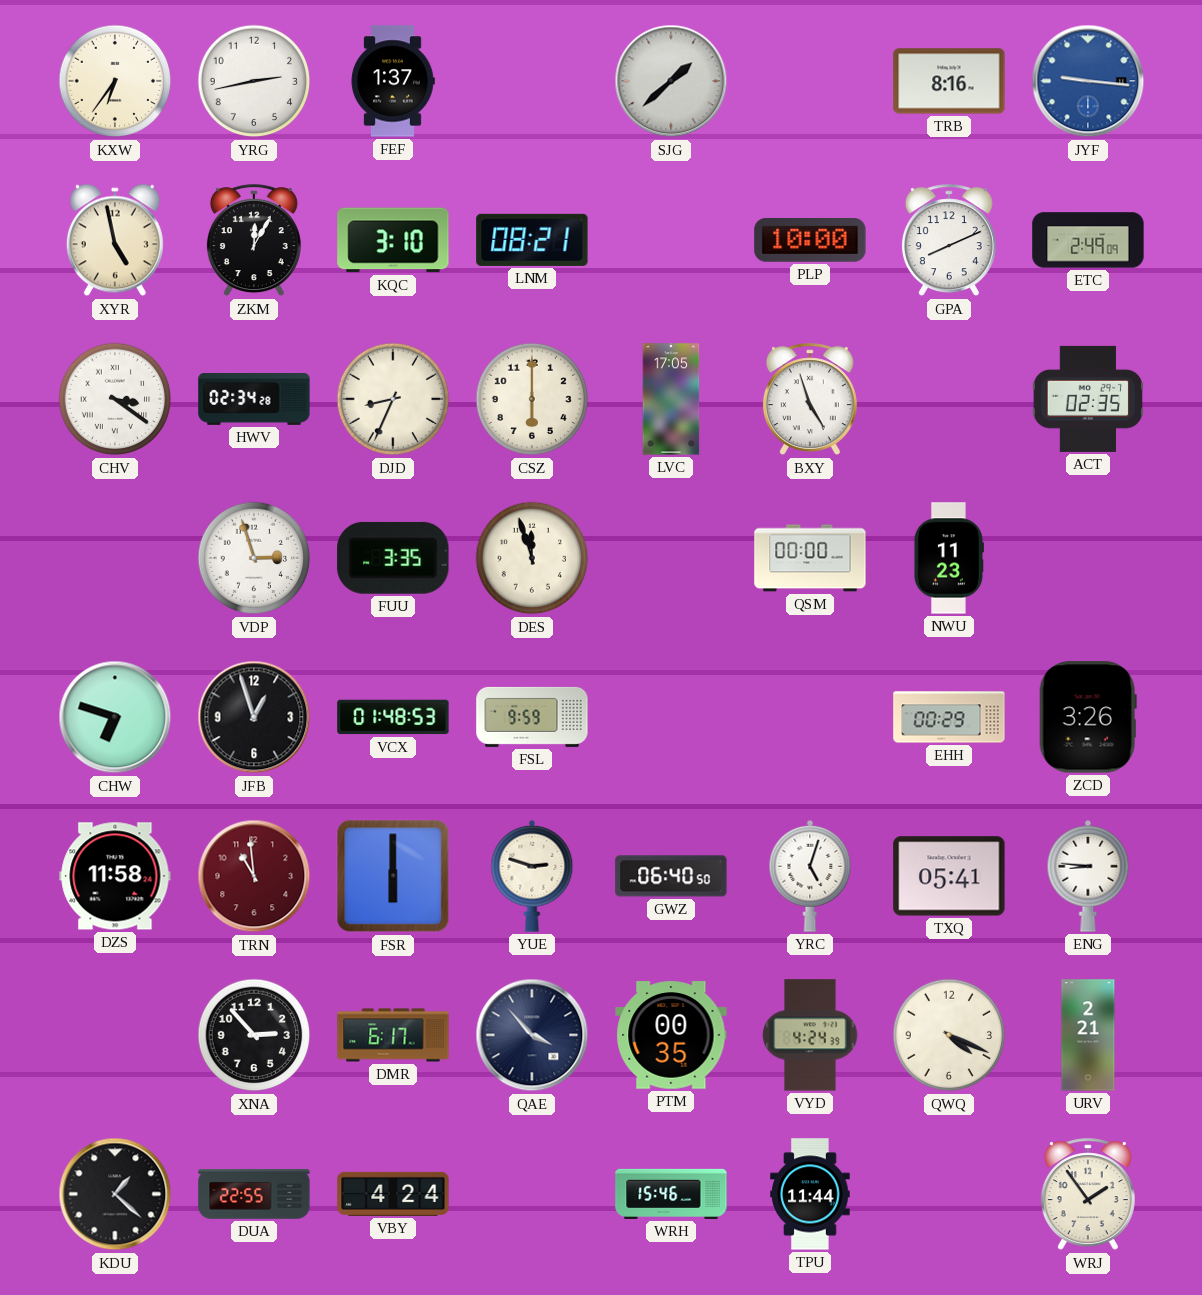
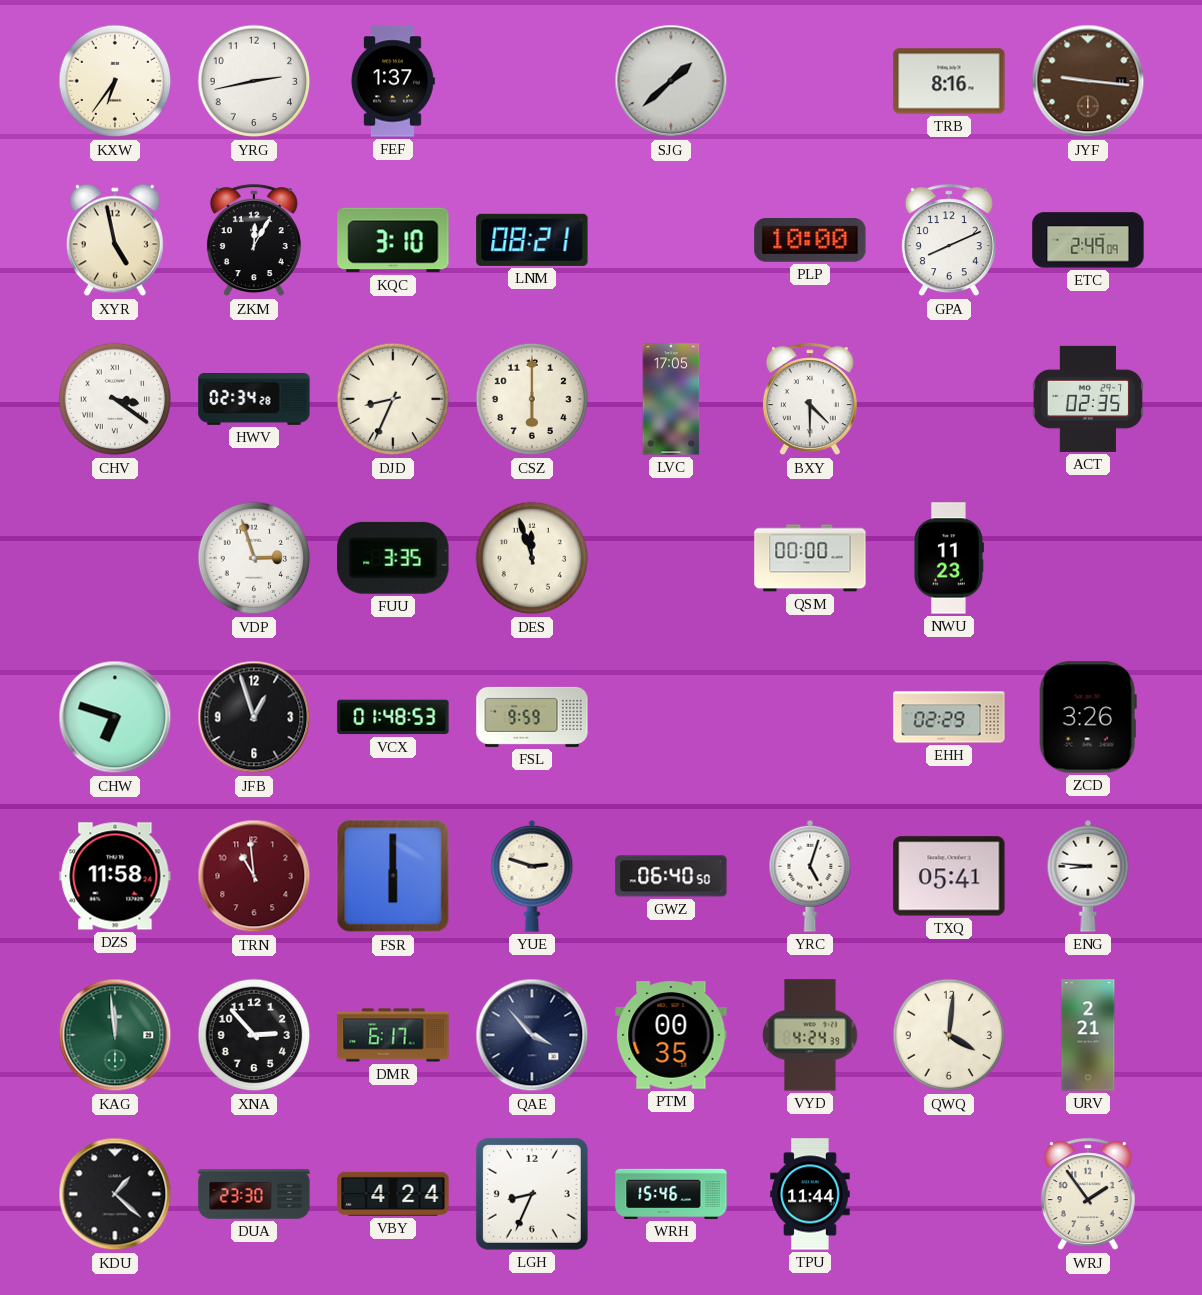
JYF dial: blue -> brown (1088, 81)
BXY: 4:57 -> 4:30 (810, 400)
EHH: 00:29 -> 02:29 (949, 717)
KAG: none -> 11:59 (115, 1035)
QWQ: 4:19 -> 4:01 (949, 1035)
DUA: 22:55 -> 23:30 (254, 1194)
LGH: none -> 8:34 (532, 1194)
